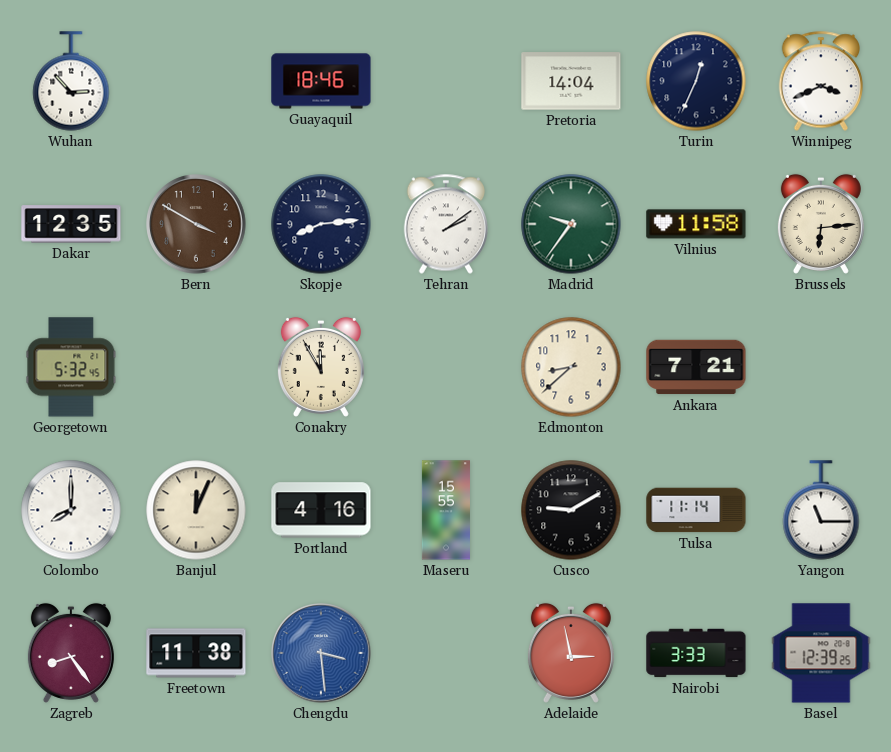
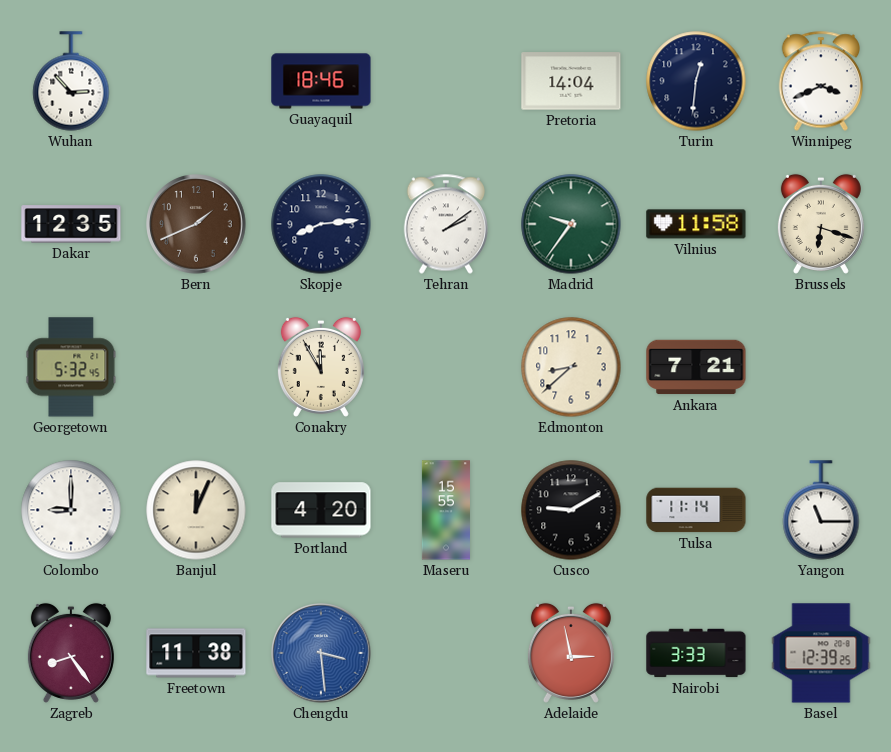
Turin: 12:34 -> 12:31 (696, 81)
Bern: 3:50 -> 1:41 (196, 224)
Brussels: 6:14 -> 6:18 (821, 224)
Colombo: 8:00 -> 9:00 (71, 510)
Portland: 4:16 -> 4:20 (321, 510)
